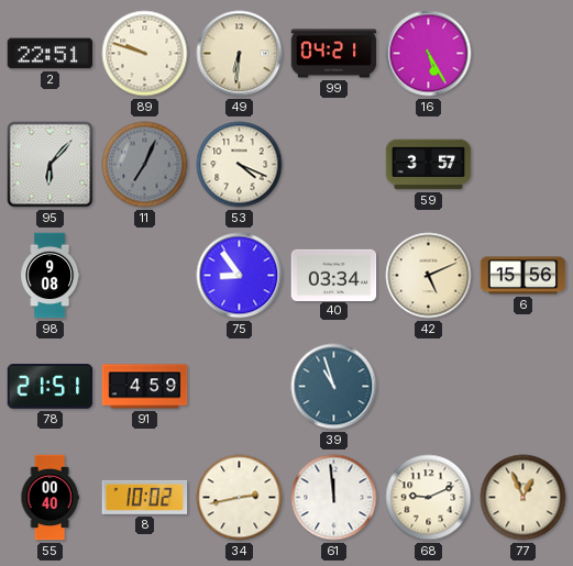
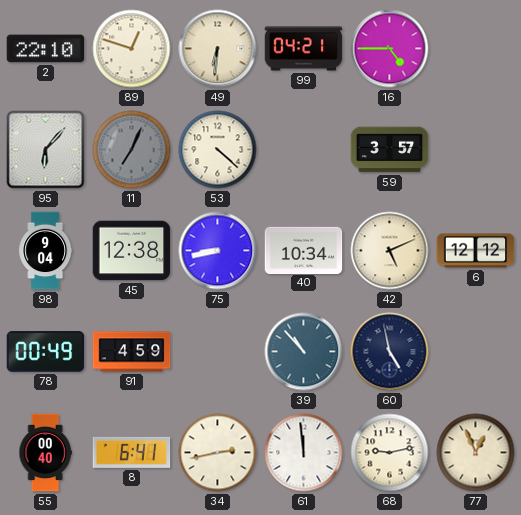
2: 22:51 -> 22:10 (46, 49)
89: 9:48 -> 12:48 (132, 49)
16: 5:25 -> 4:45 (390, 49)
53: 4:19 -> 4:22 (218, 150)
98: 9:08 -> 9:04 (46, 251)
45: none -> 12:38 (132, 251)
75: 8:54 -> 8:43 (218, 251)
40: 03:34 -> 10:34 (304, 250)
6: 15:56 -> 12:12 (476, 251)
78: 21:51 -> 00:49 (46, 352)
39: 10:57 -> 10:53 (304, 352)
60: none -> 4:58 (390, 352)
8: 10:02 -> 6:41 (132, 452)
68: 9:11 -> 9:13 (390, 453)
